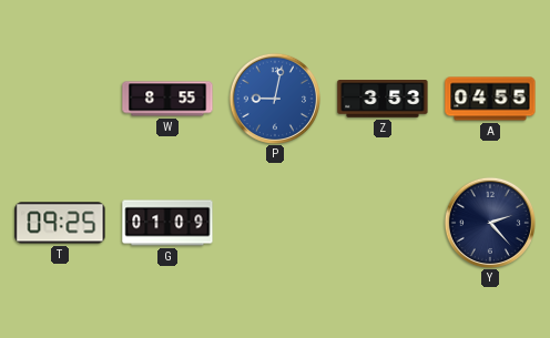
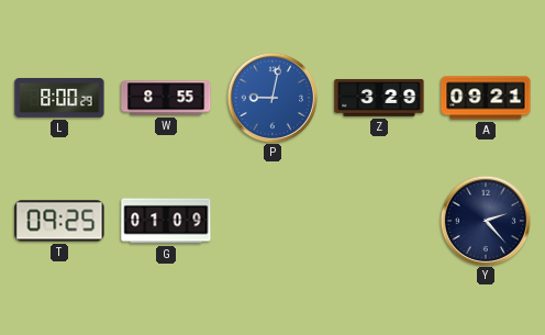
L: none -> 8:00 (59, 99)
Z: 3:53 -> 3:29 (379, 99)
A: 04:55 -> 09:21 (486, 98)
